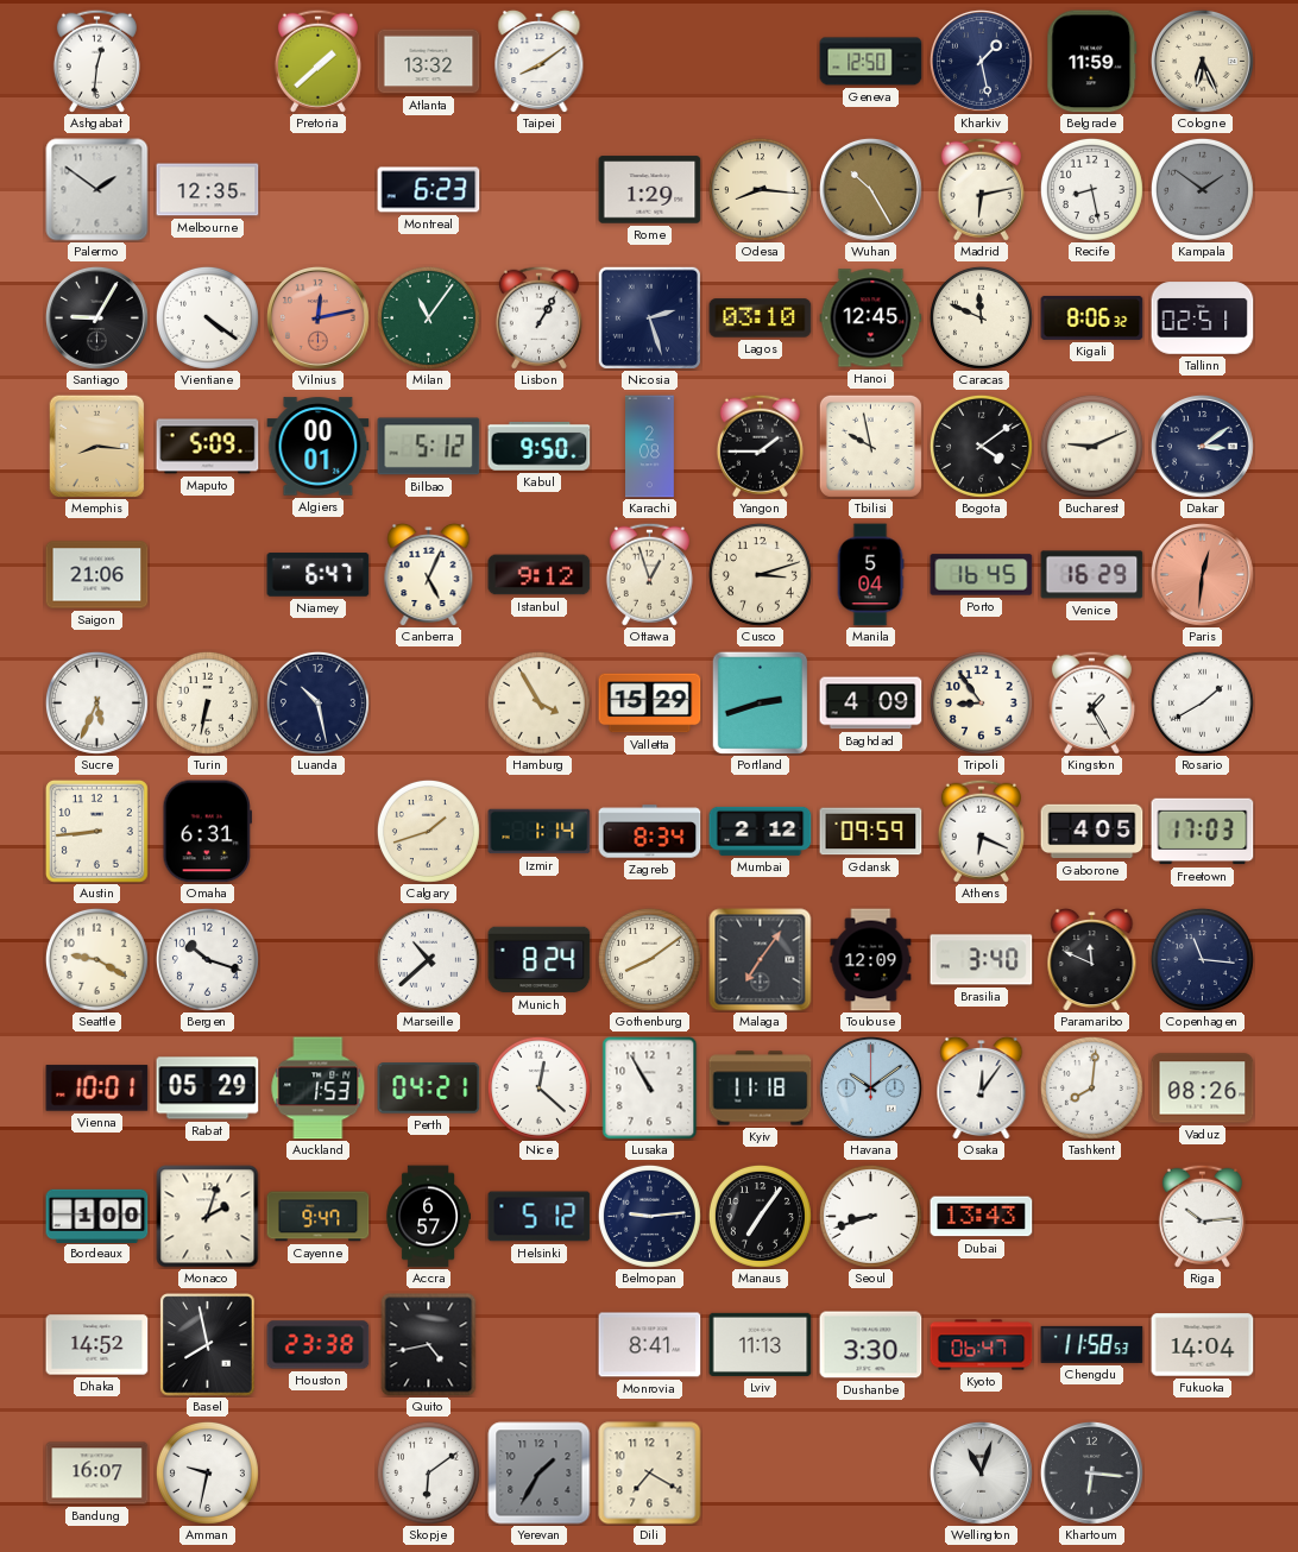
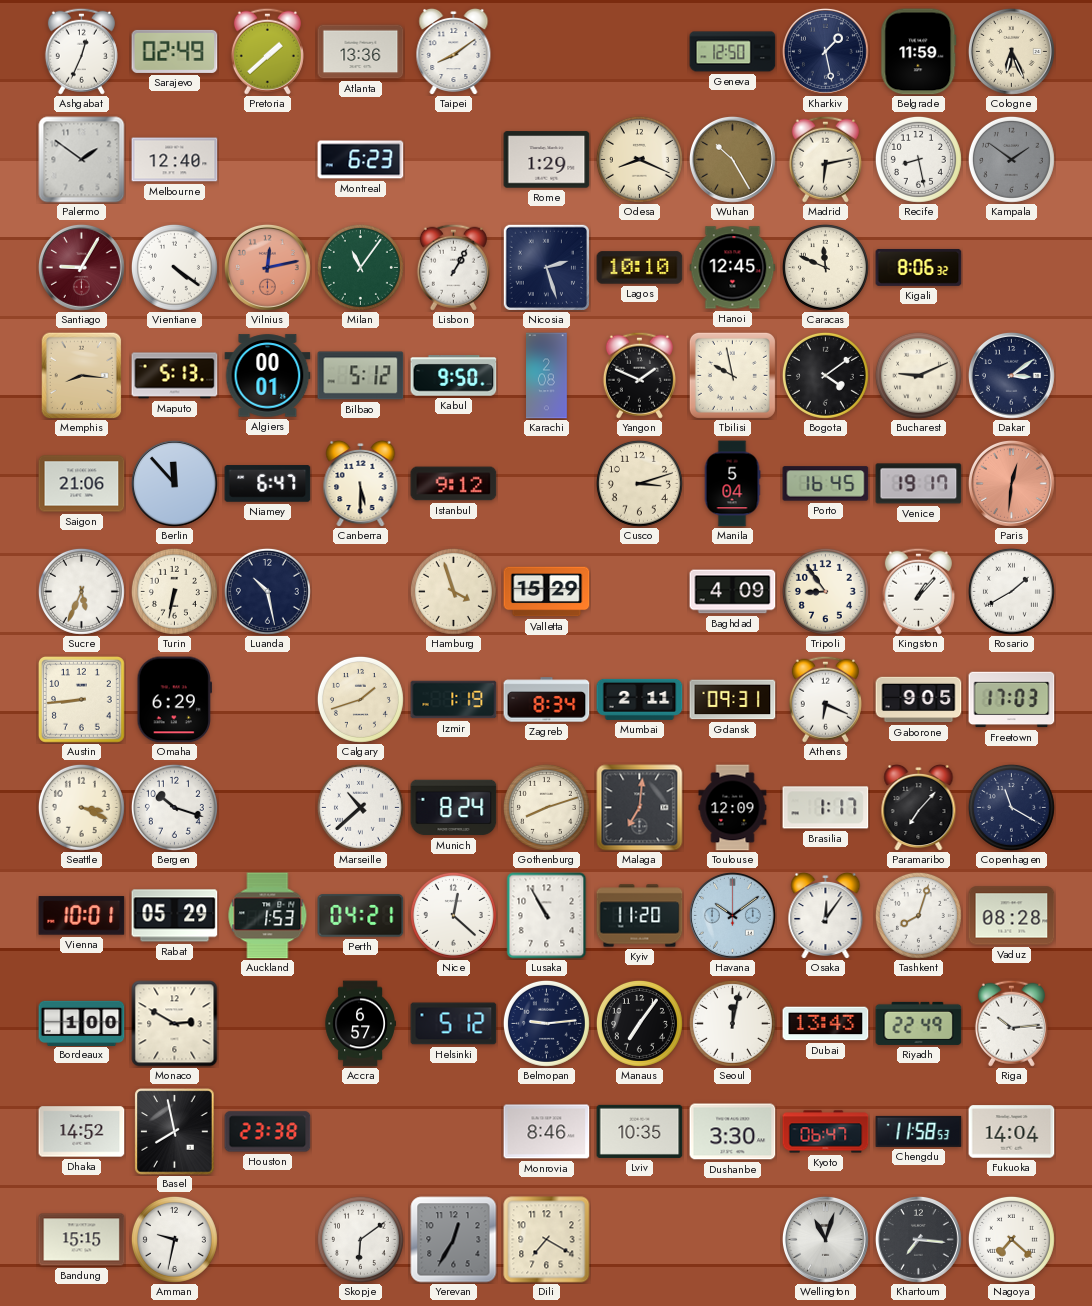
Ashgabat: 12:31 -> 12:34 (81, 51)
Sarajevo: none -> 02:49 (175, 51)
Atlanta: 13:32 -> 13:36 (361, 52)
Melbourne: 12:35 -> 12:40 (175, 160)
Odesa: 8:16 -> 8:19 (639, 159)
Santiago dial: black -> burgundy (81, 267)
Lagos: 03:10 -> 10:10 (640, 268)
Tallinn: 02:51 -> none (1203, 318)
Maputo: 5:09 -> 5:13 (175, 376)
Yangon: 1:45 -> 1:49 (639, 375)
Berlin: none -> 11:53 (174, 483)
Canberra: 5:04 -> 5:30 (361, 483)
Ottawa: 12:57 -> none (649, 574)
Venice: 16:29 -> 19:17 (919, 484)
Hamburg: 3:55 -> 3:57 (453, 591)
Portland: 2:42 -> none (761, 702)
Kingston: 1:25 -> 1:07 (918, 591)
Omaha: 6:31 -> 6:29 (174, 700)
Izmir: 1:14 -> 1:19 (454, 700)
Mumbai: 2:12 -> 2:11 (640, 699)
Gdansk: 09:59 -> 09:31 (733, 700)
Gaborone: 4:05 -> 9:05 (919, 700)
Seattle: 9:20 -> 3:19 (81, 807)
Gothenburg: 8:09 -> 8:12 (546, 807)
Malaga: 7:06 -> 7:01 (640, 808)
Brasilia: 3:40 -> 1:17 (826, 808)
Paramaribo: 11:49 -> 7:07 (919, 807)
Copenhagen: 11:16 -> 11:20 (1011, 807)
Kyiv: 11:18 -> 11:20 (640, 916)
Tashkent: 8:01 -> 8:03 (918, 915)
Vaduz: 08:26 -> 08:28 (1012, 916)
Monaco: 2:03 -> 2:50 (175, 1024)
Cayenne: 9:47 -> none (319, 1217)
Seoul: 8:42 -> 12:02 (732, 1023)
Riyadh: none -> 22:49 (919, 1023)
Quito: 4:43 -> none (429, 1345)
Monrovia: 8:41 -> 8:46 (547, 1132)
Lviv: 11:13 -> 10:35 (640, 1131)
Bandung: 16:07 -> 15:15 (82, 1240)
Yerevan: 1:35 -> 12:35 (454, 1240)
Khartoum: 6:16 -> 7:16 (918, 1239)
Nagoya: none -> 7:22 (1011, 1239)
